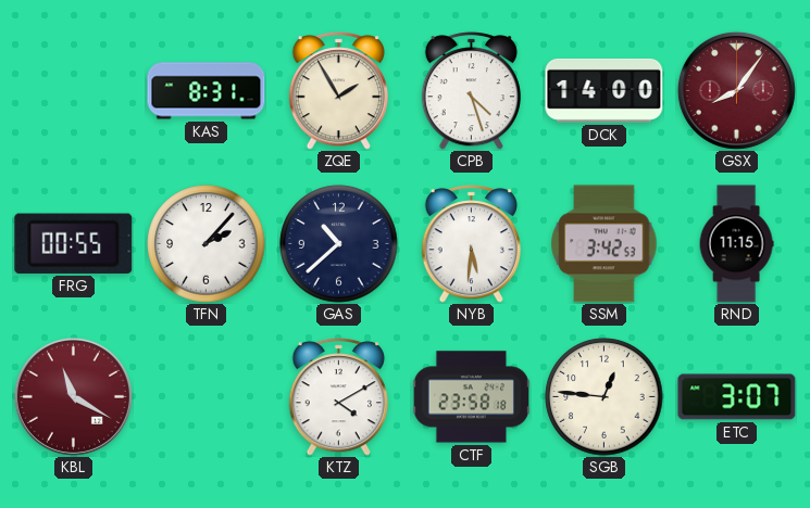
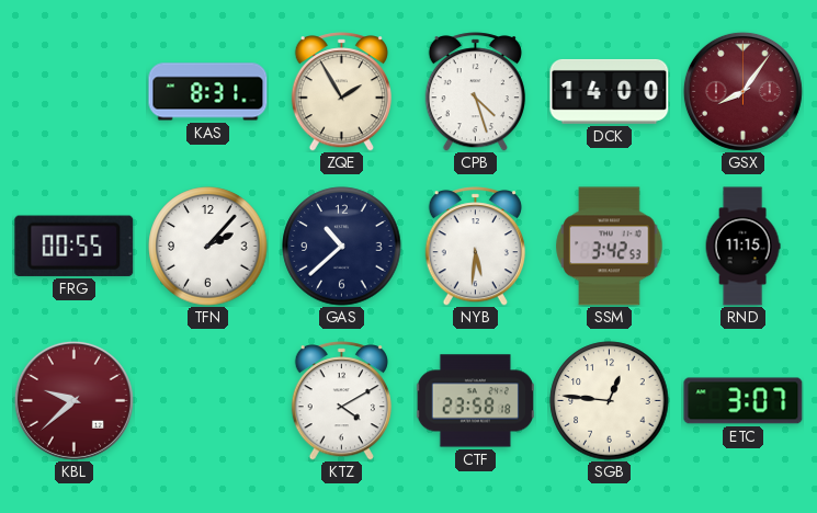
KBL: 11:20 -> 9:38 (73, 400)
